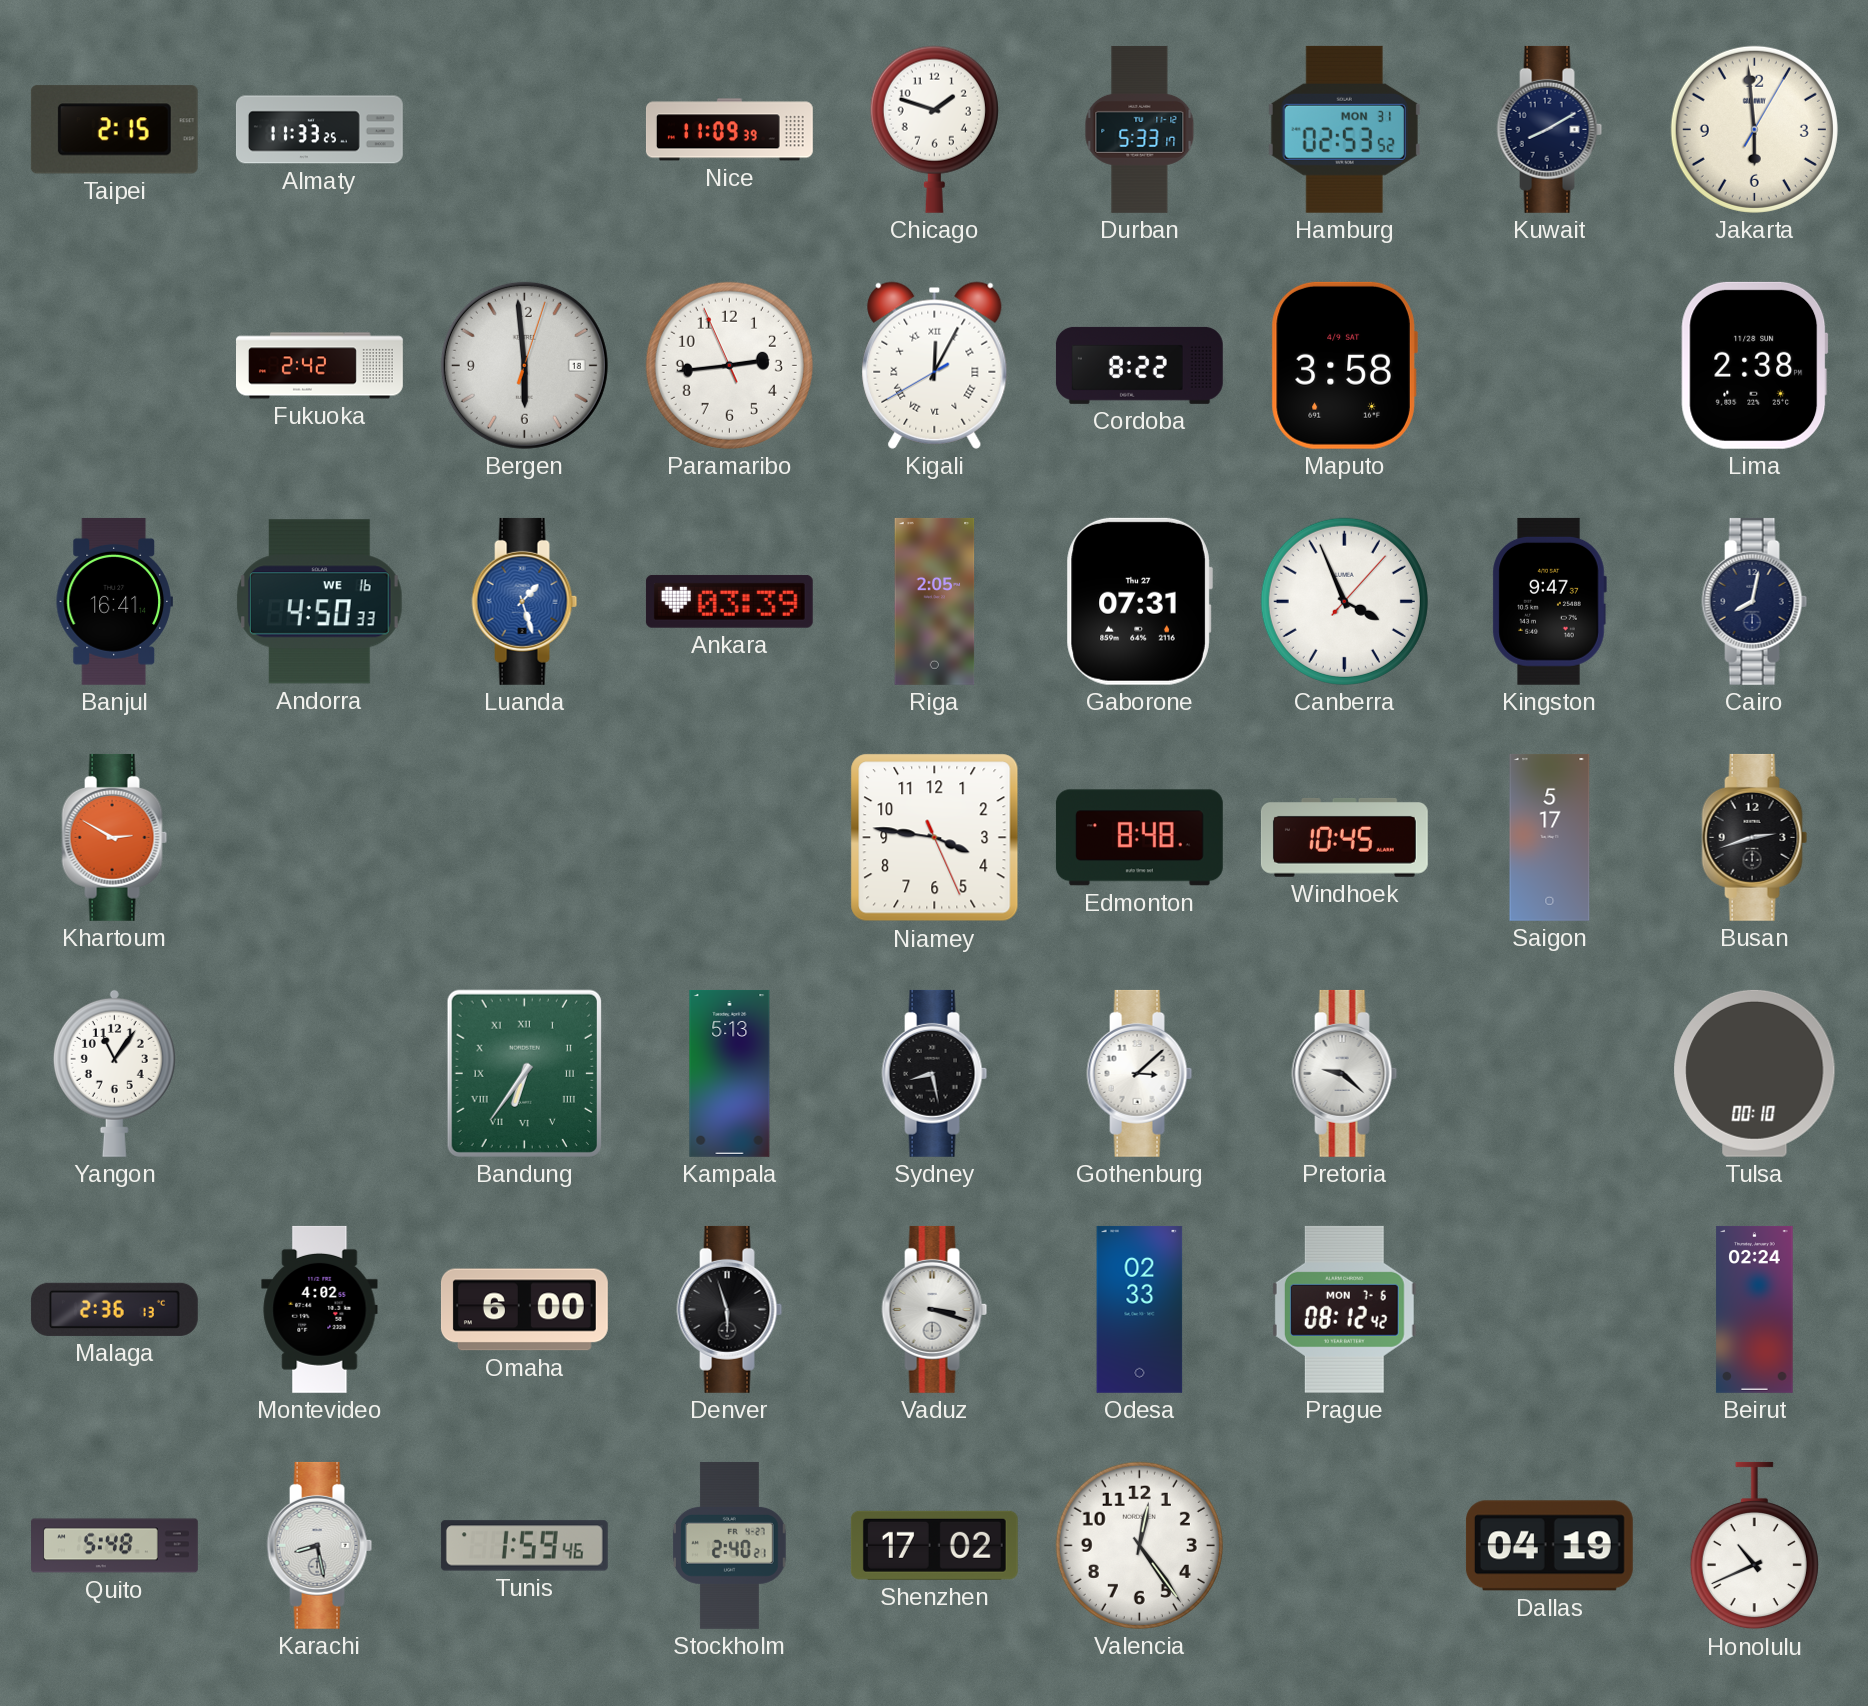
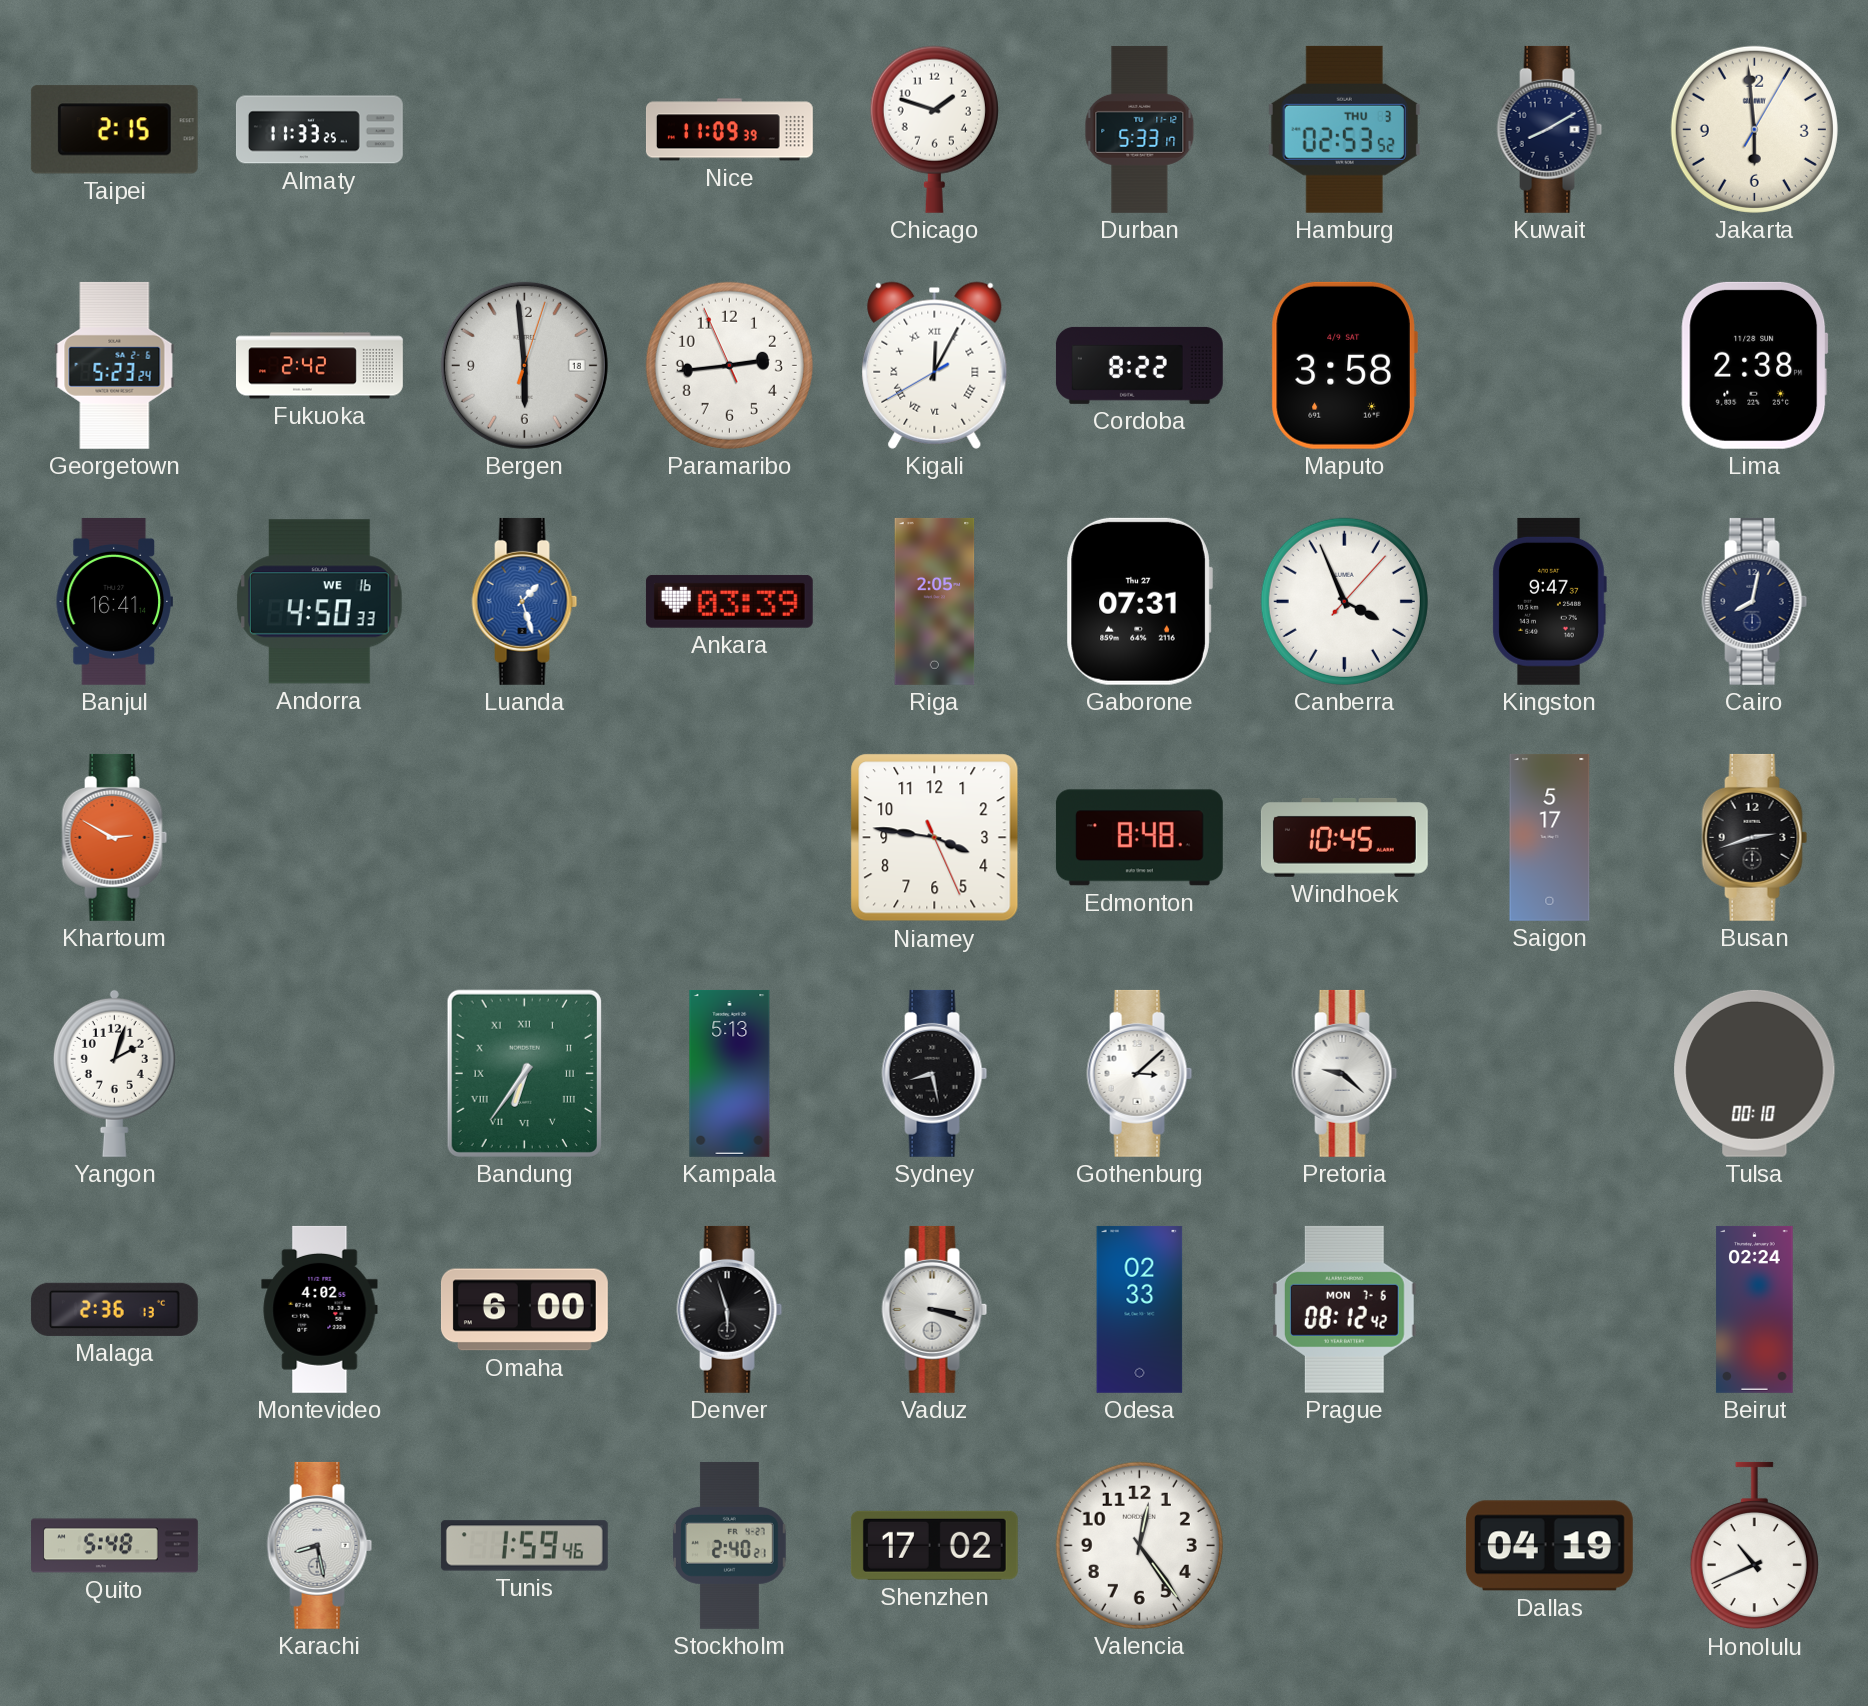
Hamburg date: MON 31 -> THU 3 (1344, 129)
Georgetown: none -> 5:23 (115, 365)
Yangon: 11:06 -> 2:03 (114, 1073)
